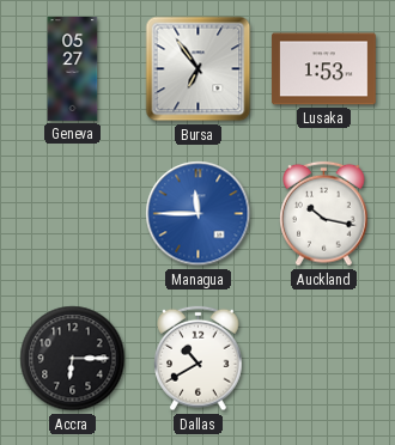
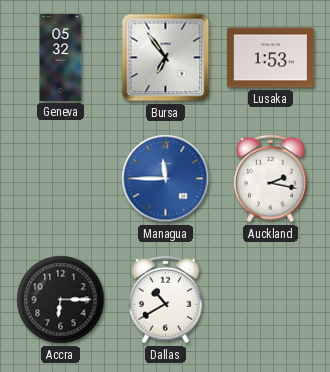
Geneva: 05:27 -> 05:32 (61, 58)
Auckland: 10:17 -> 2:17 (271, 179)
